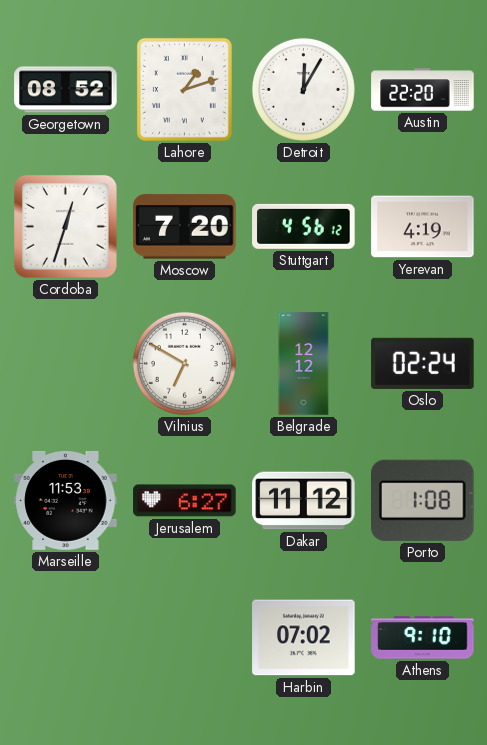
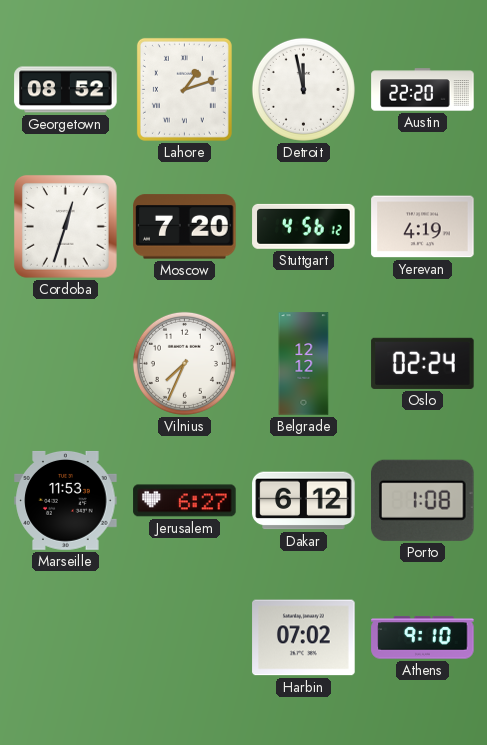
Detroit: 12:05 -> 11:58 (303, 89)
Vilnius: 6:50 -> 7:34 (184, 363)
Dakar: 11:12 -> 6:12 (304, 501)
